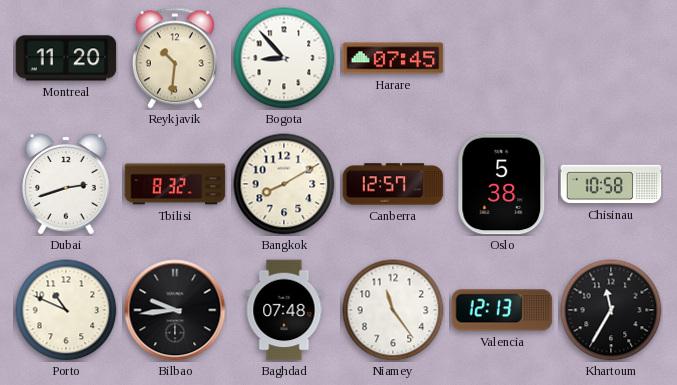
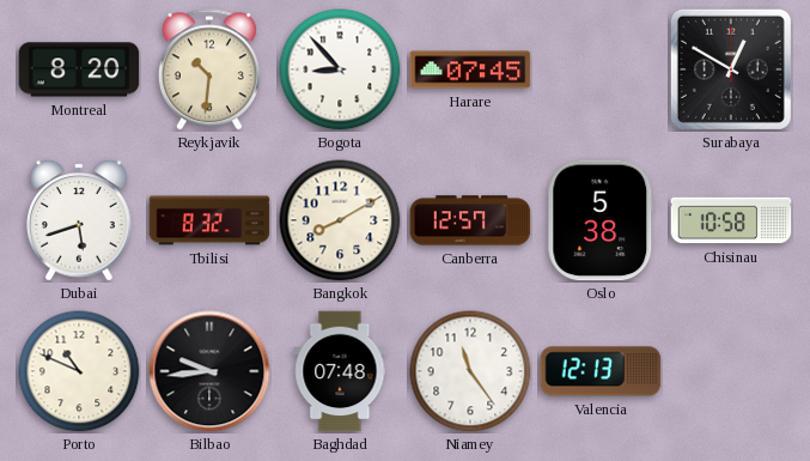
Montreal: 11:20 -> 8:20 (79, 69)
Surabaya: none -> 12:50 (731, 69)
Dubai: 2:42 -> 5:42 (79, 220)
Khartoum: 11:35 -> none (611, 310)
